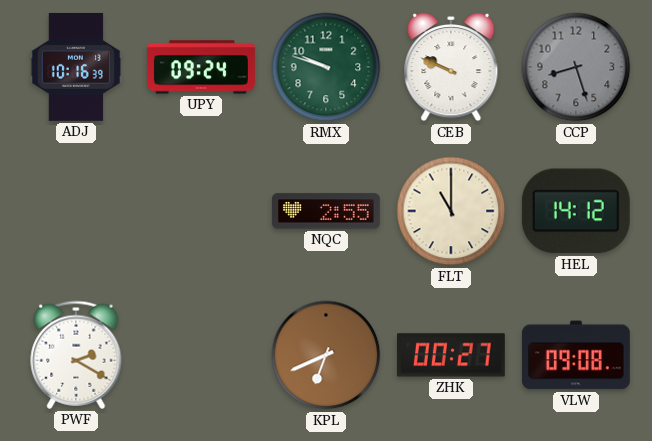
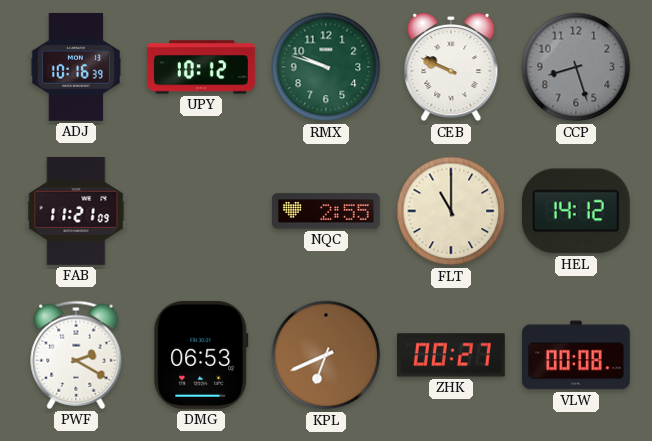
UPY: 09:24 -> 10:12 (201, 67)
FAB: none -> 11:21 (76, 211)
DMG: none -> 06:53 (201, 355)
VLW: 09:08 -> 00:08 (576, 355)
